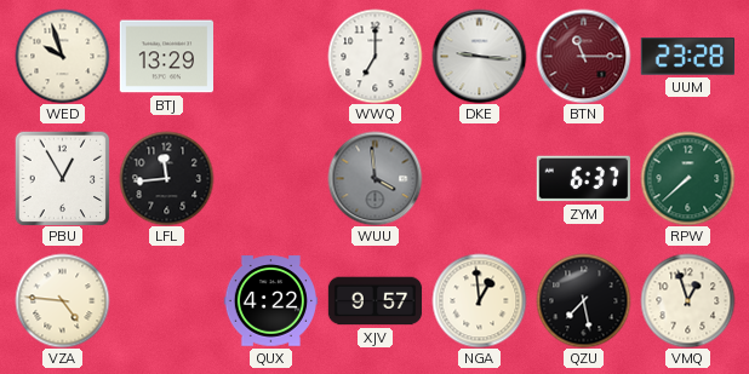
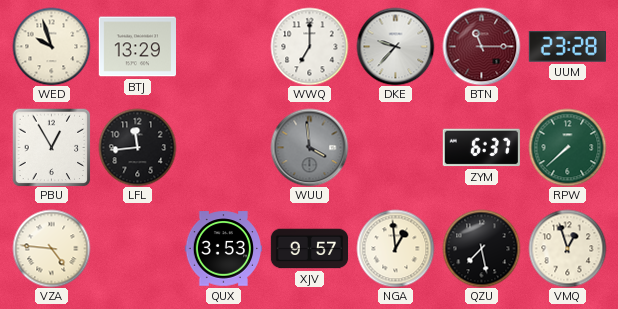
DKE: 9:16 -> 9:37 (395, 46)
QUX: 4:22 -> 3:53 (223, 249)
